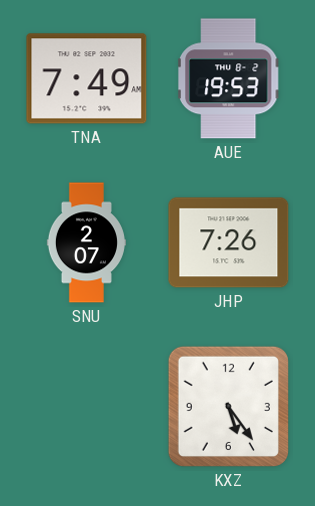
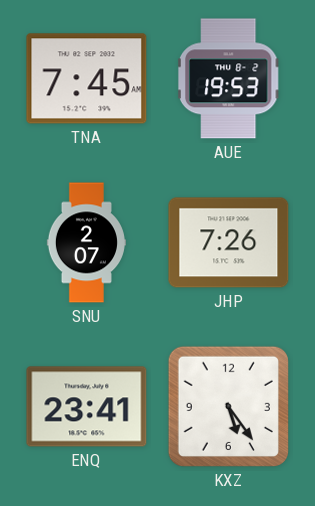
TNA: 7:49 -> 7:45 (87, 79)
ENQ: none -> 23:41 (87, 407)
